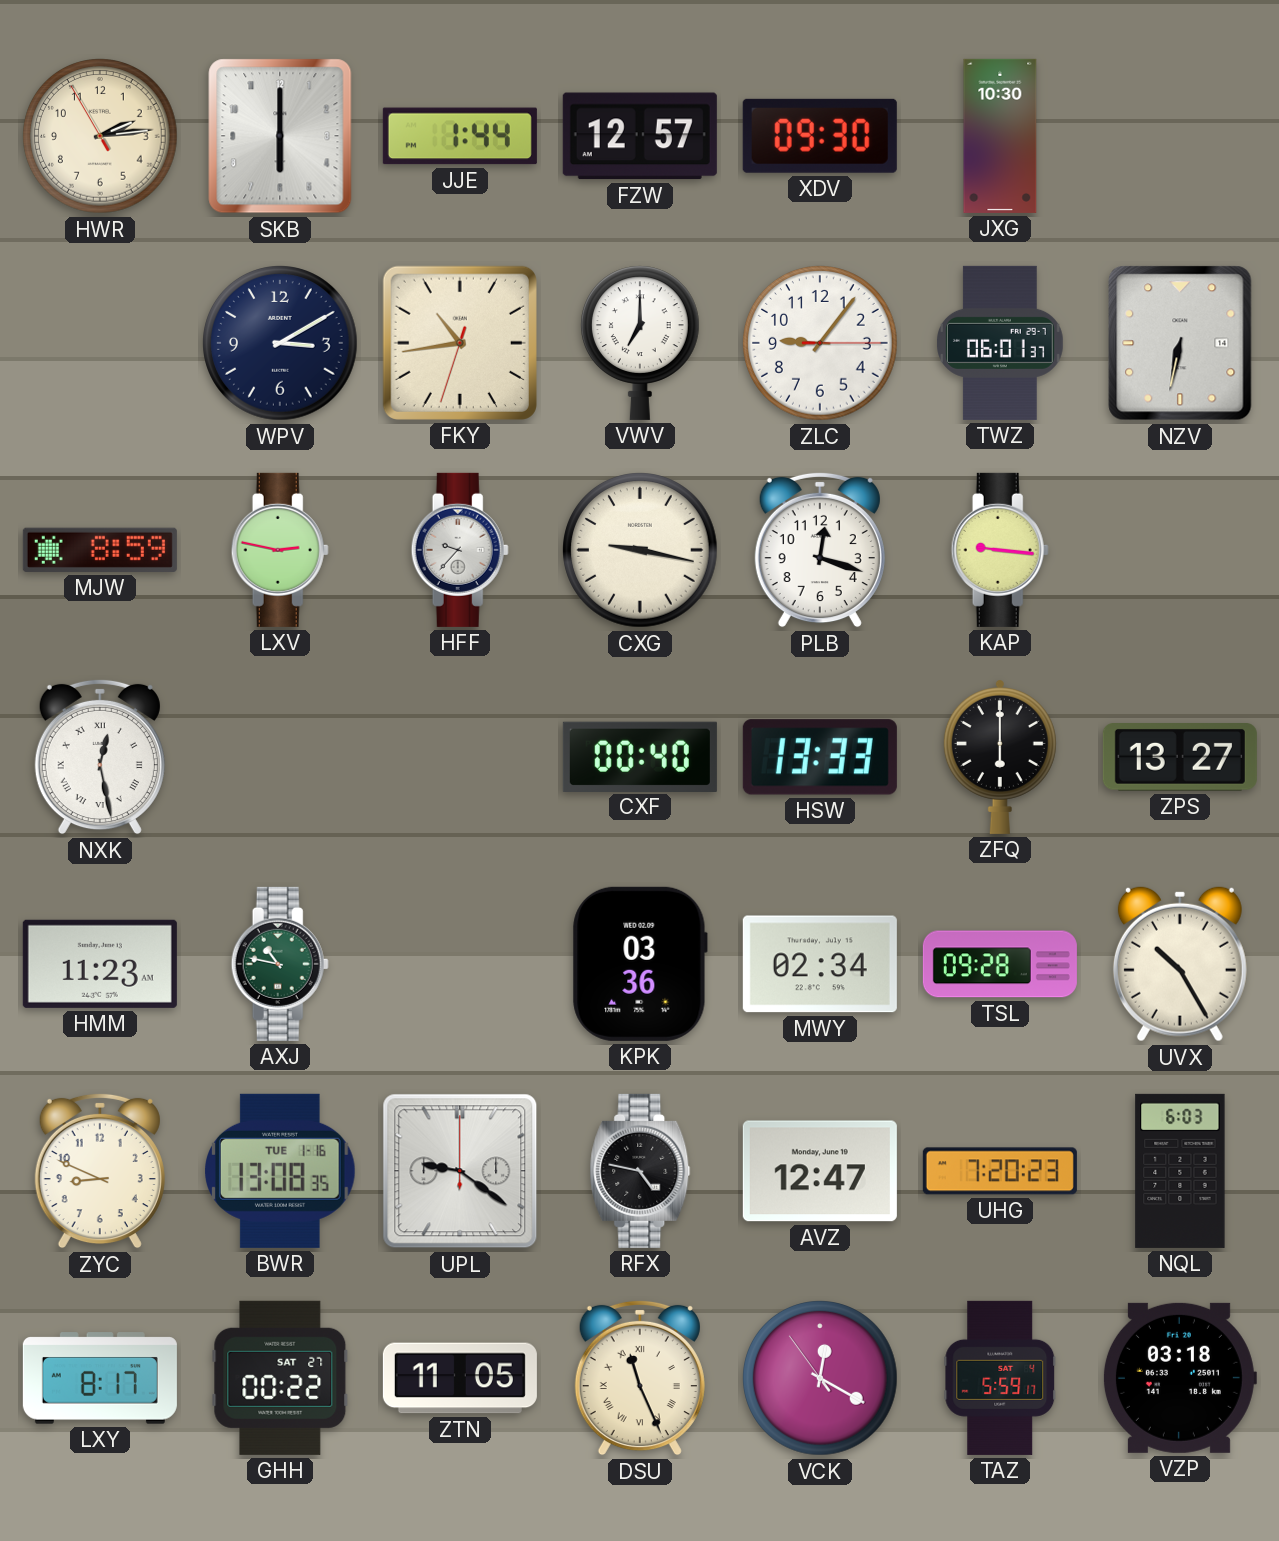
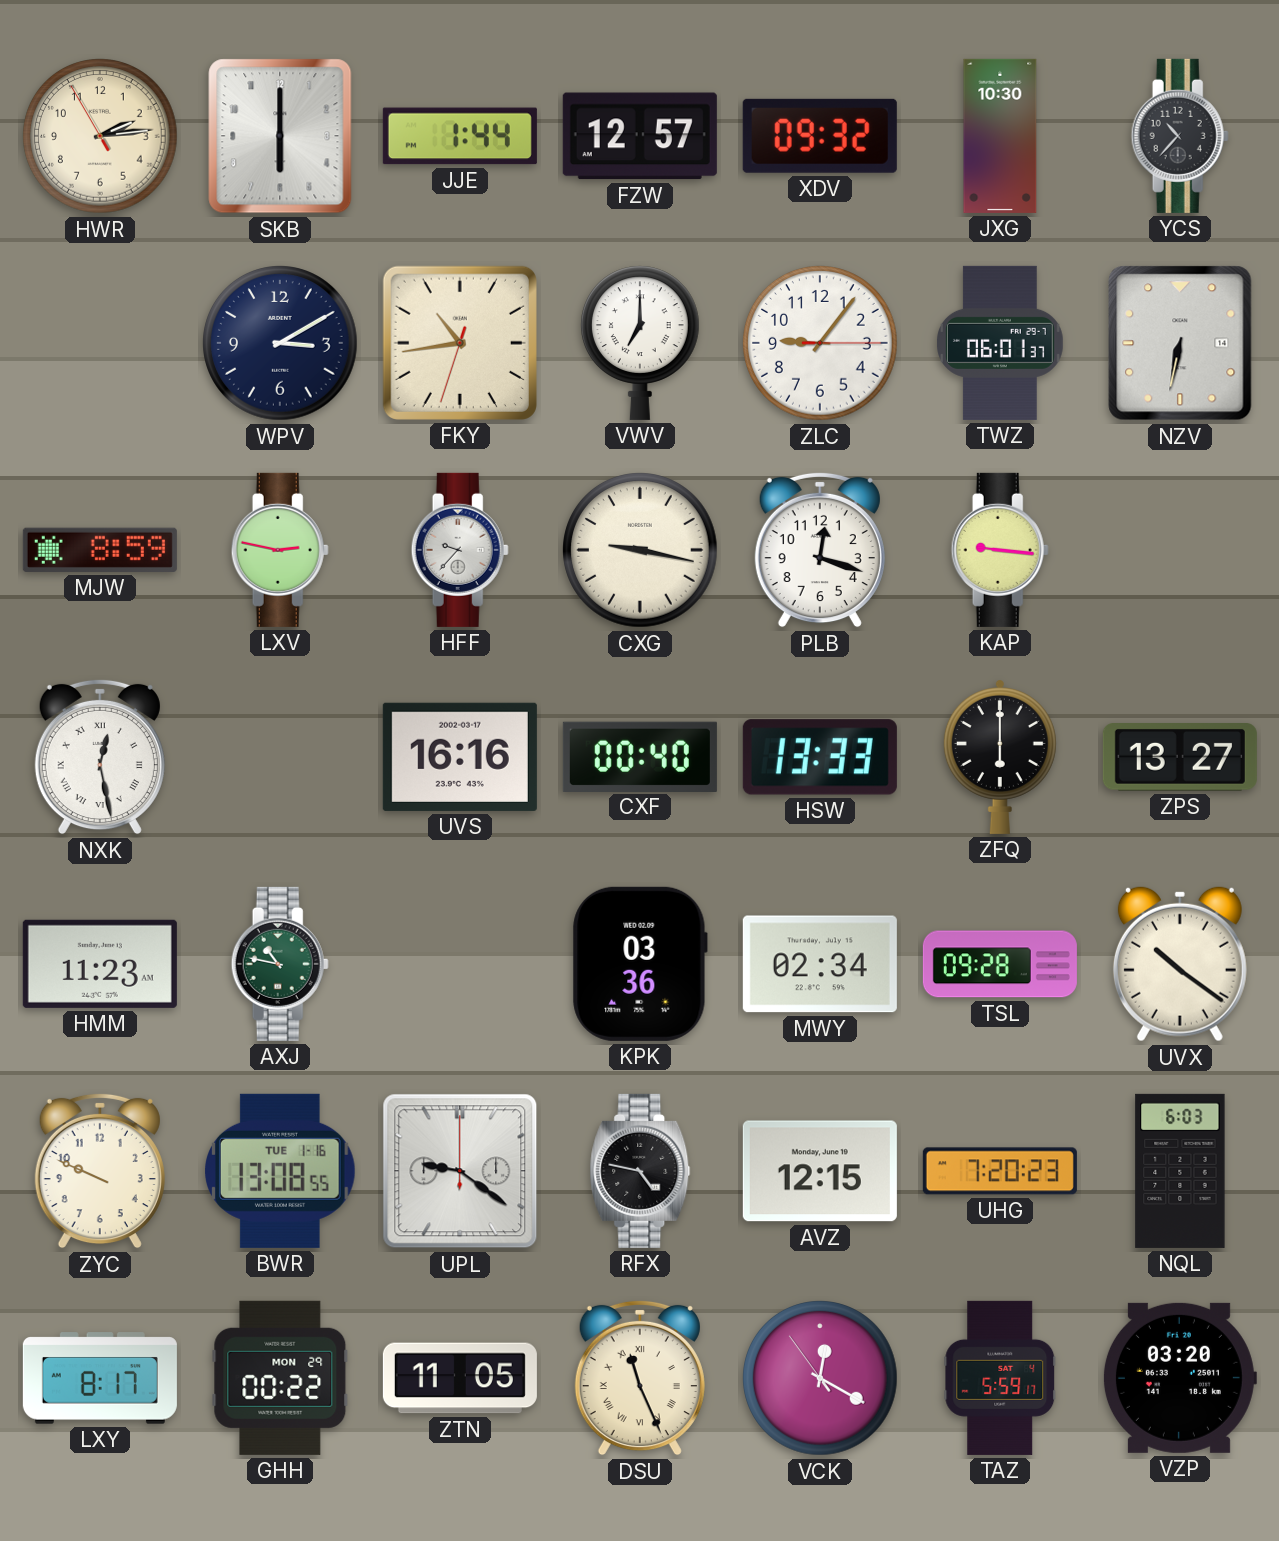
XDV: 09:30 -> 09:32 (820, 136)
YCS: none -> 10:37 (1180, 136)
UVS: none -> 16:16 (460, 757)
UVX: 10:25 -> 10:21 (1180, 964)
ZYC: 8:49 -> 9:49 (100, 1171)
BWR: 13:08:35 -> 13:08:55 (280, 1171)
AVZ: 12:47 -> 12:15 (820, 1171)
GHH date: SAT 27 -> MON 29 (280, 1378)
VZP: 03:18 -> 03:20 (1179, 1378)
